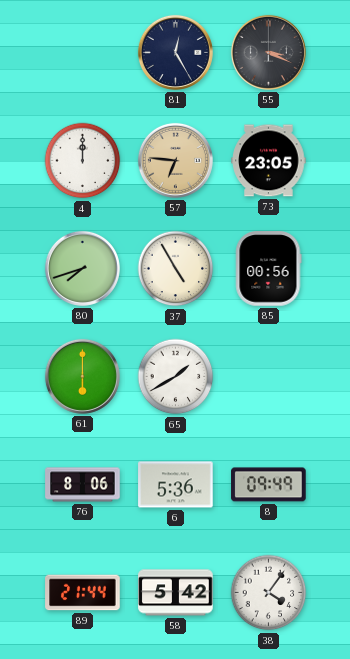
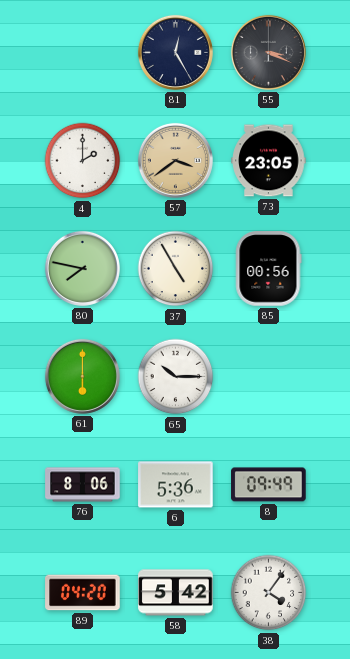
4: 12:00 -> 2:00 (83, 161)
57: 6:46 -> 3:39 (175, 160)
80: 7:42 -> 7:47 (82, 268)
65: 1:40 -> 10:15 (176, 377)
89: 21:44 -> 04:20 (83, 593)
